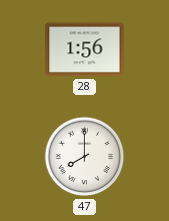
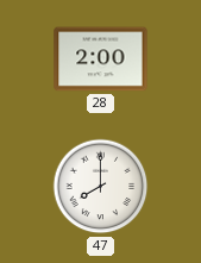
28: 1:56 -> 2:00 (101, 60)
